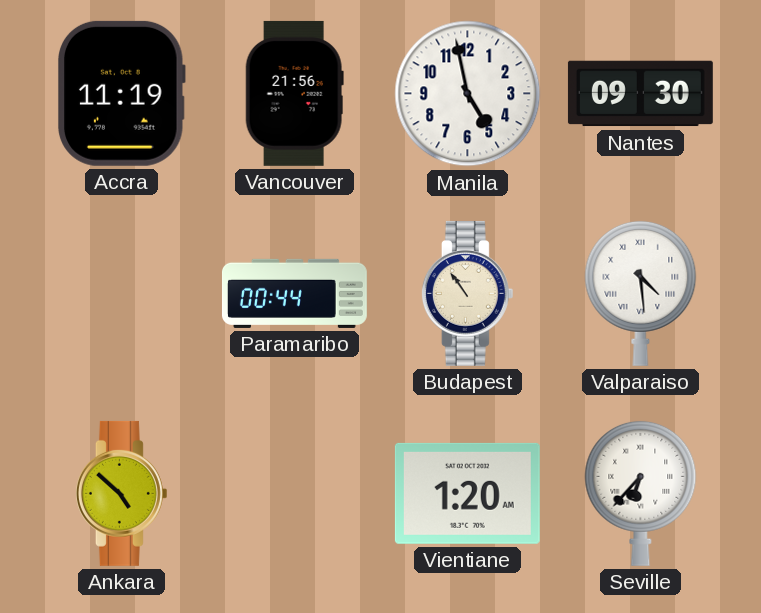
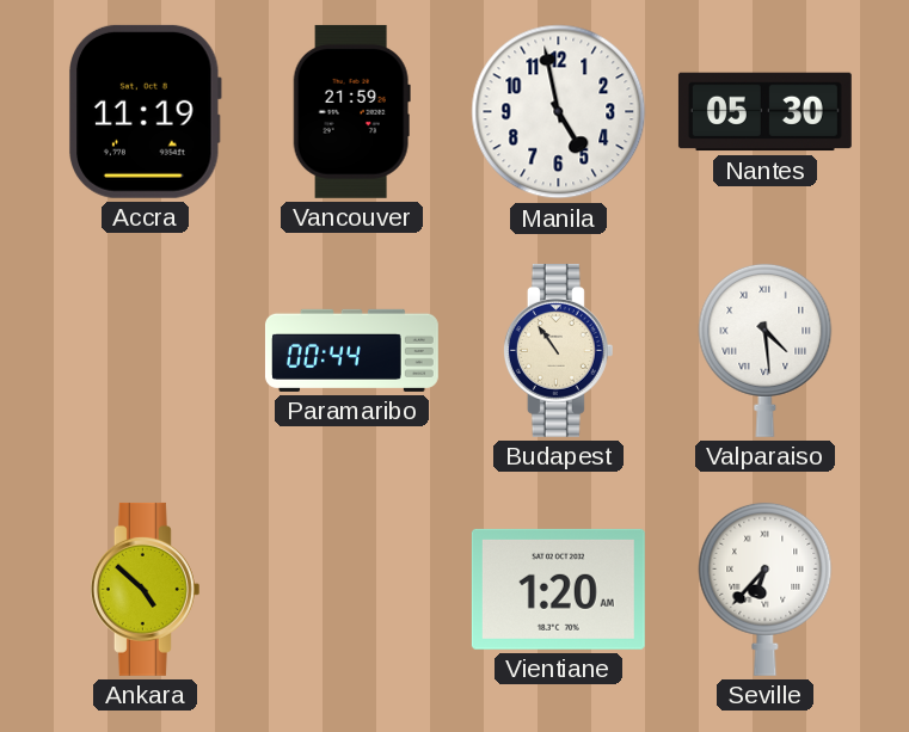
Vancouver: 21:56 -> 21:59 (351, 111)
Nantes: 09:30 -> 05:30 (764, 112)
